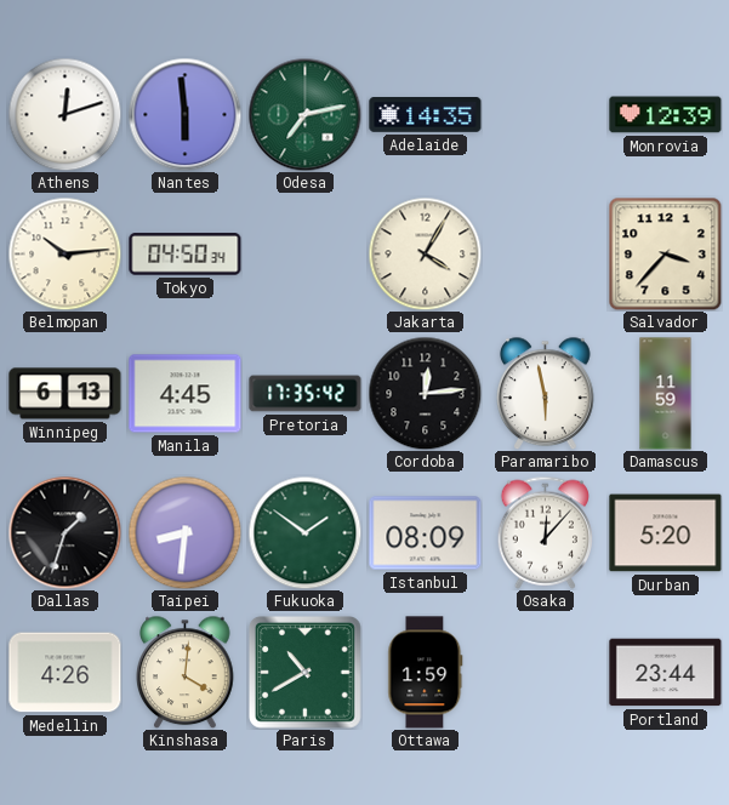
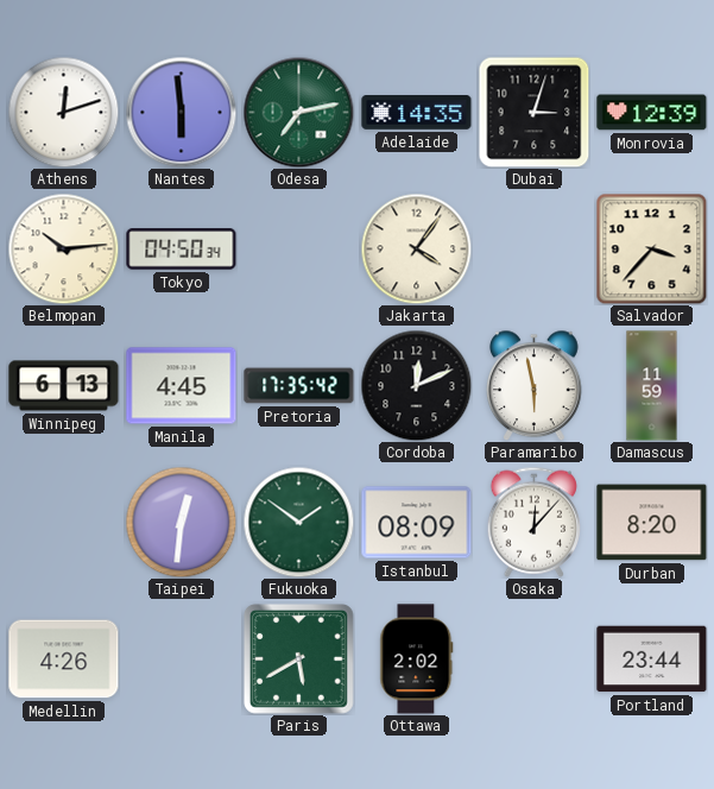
Dubai: none -> 3:03 (533, 112)
Jakarta: 4:05 -> 4:06 (416, 248)
Cordoba: 12:14 -> 12:11 (416, 385)
Dallas: 1:33 -> none (64, 532)
Taipei: 8:31 -> 12:31 (181, 522)
Durban: 5:20 -> 8:20 (652, 523)
Kinshasa: 4:01 -> none (186, 672)
Paris: 10:40 -> 5:40 (298, 658)
Ottawa: 1:59 -> 2:02 (417, 659)
